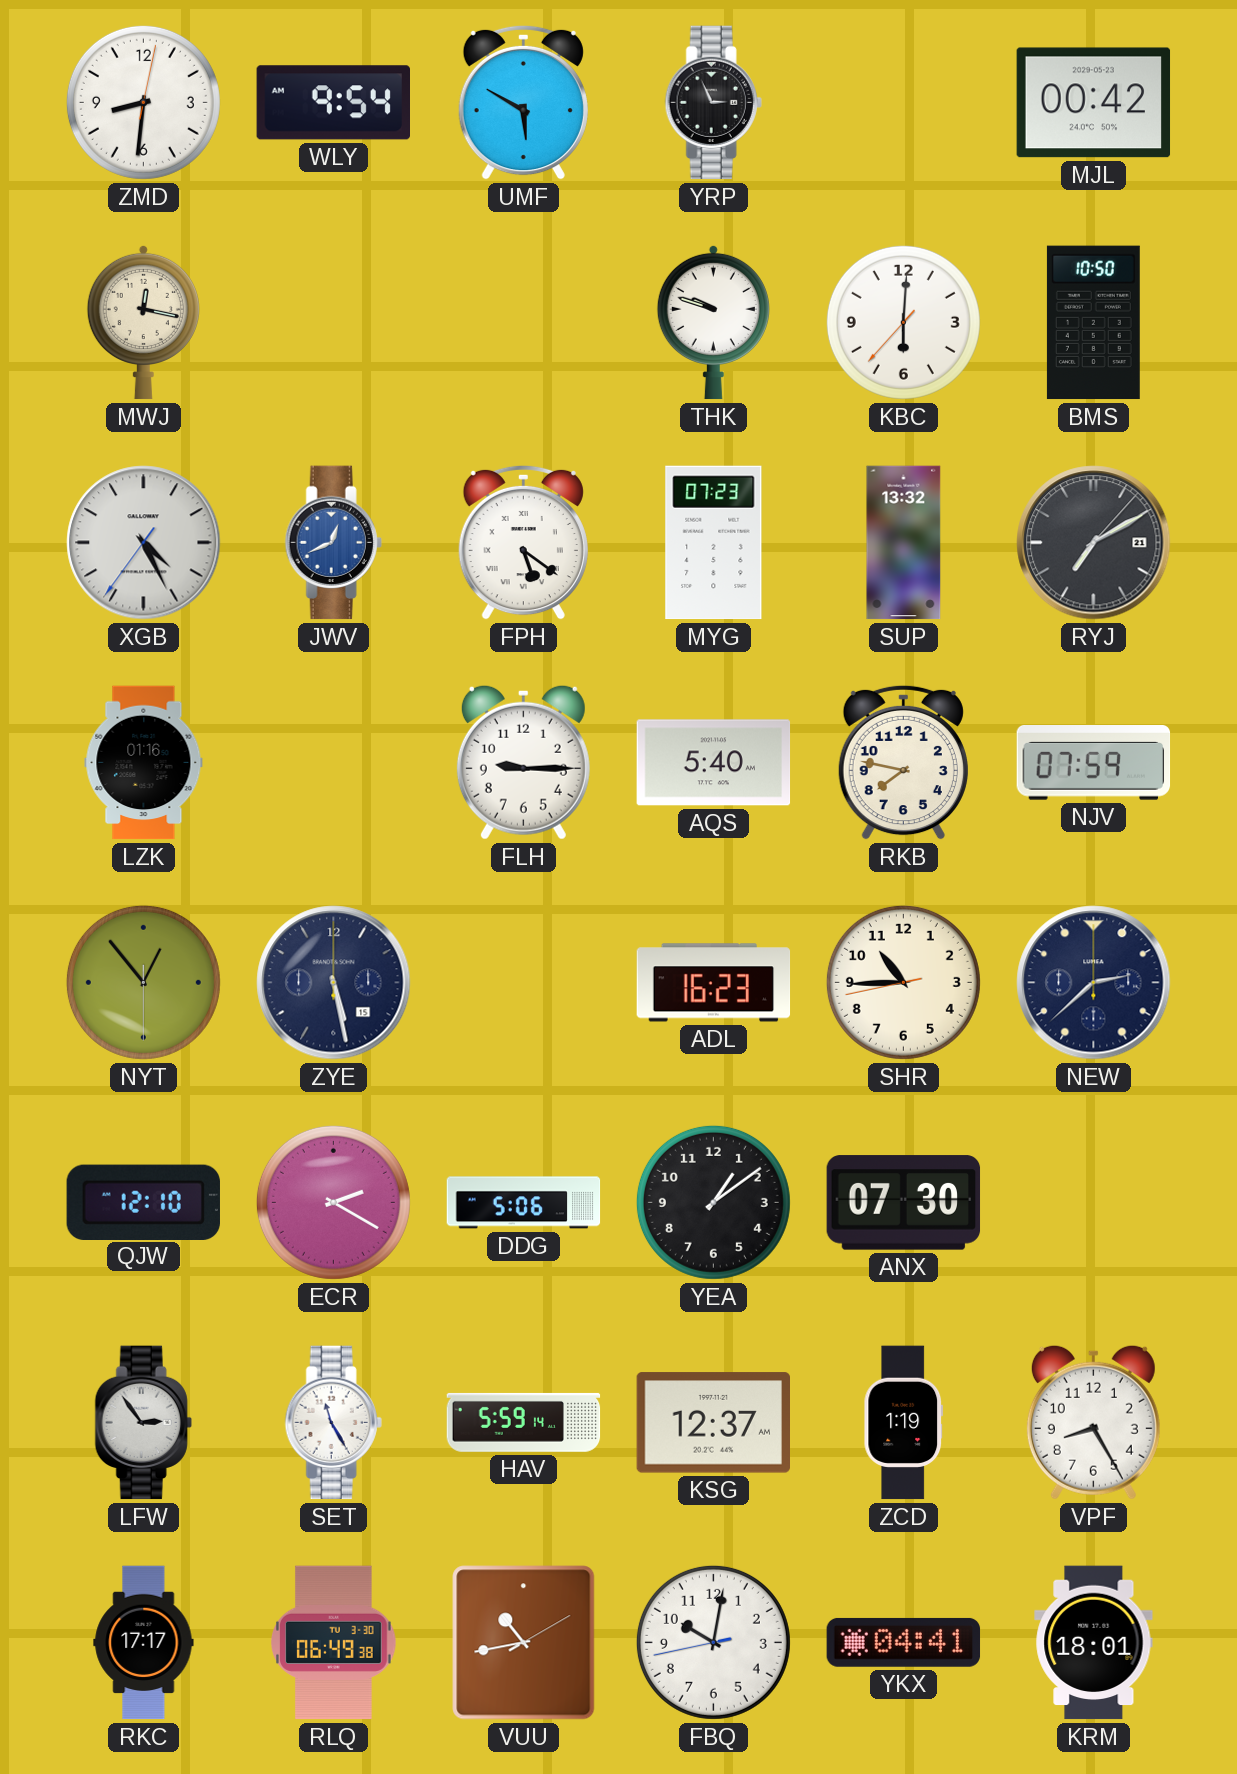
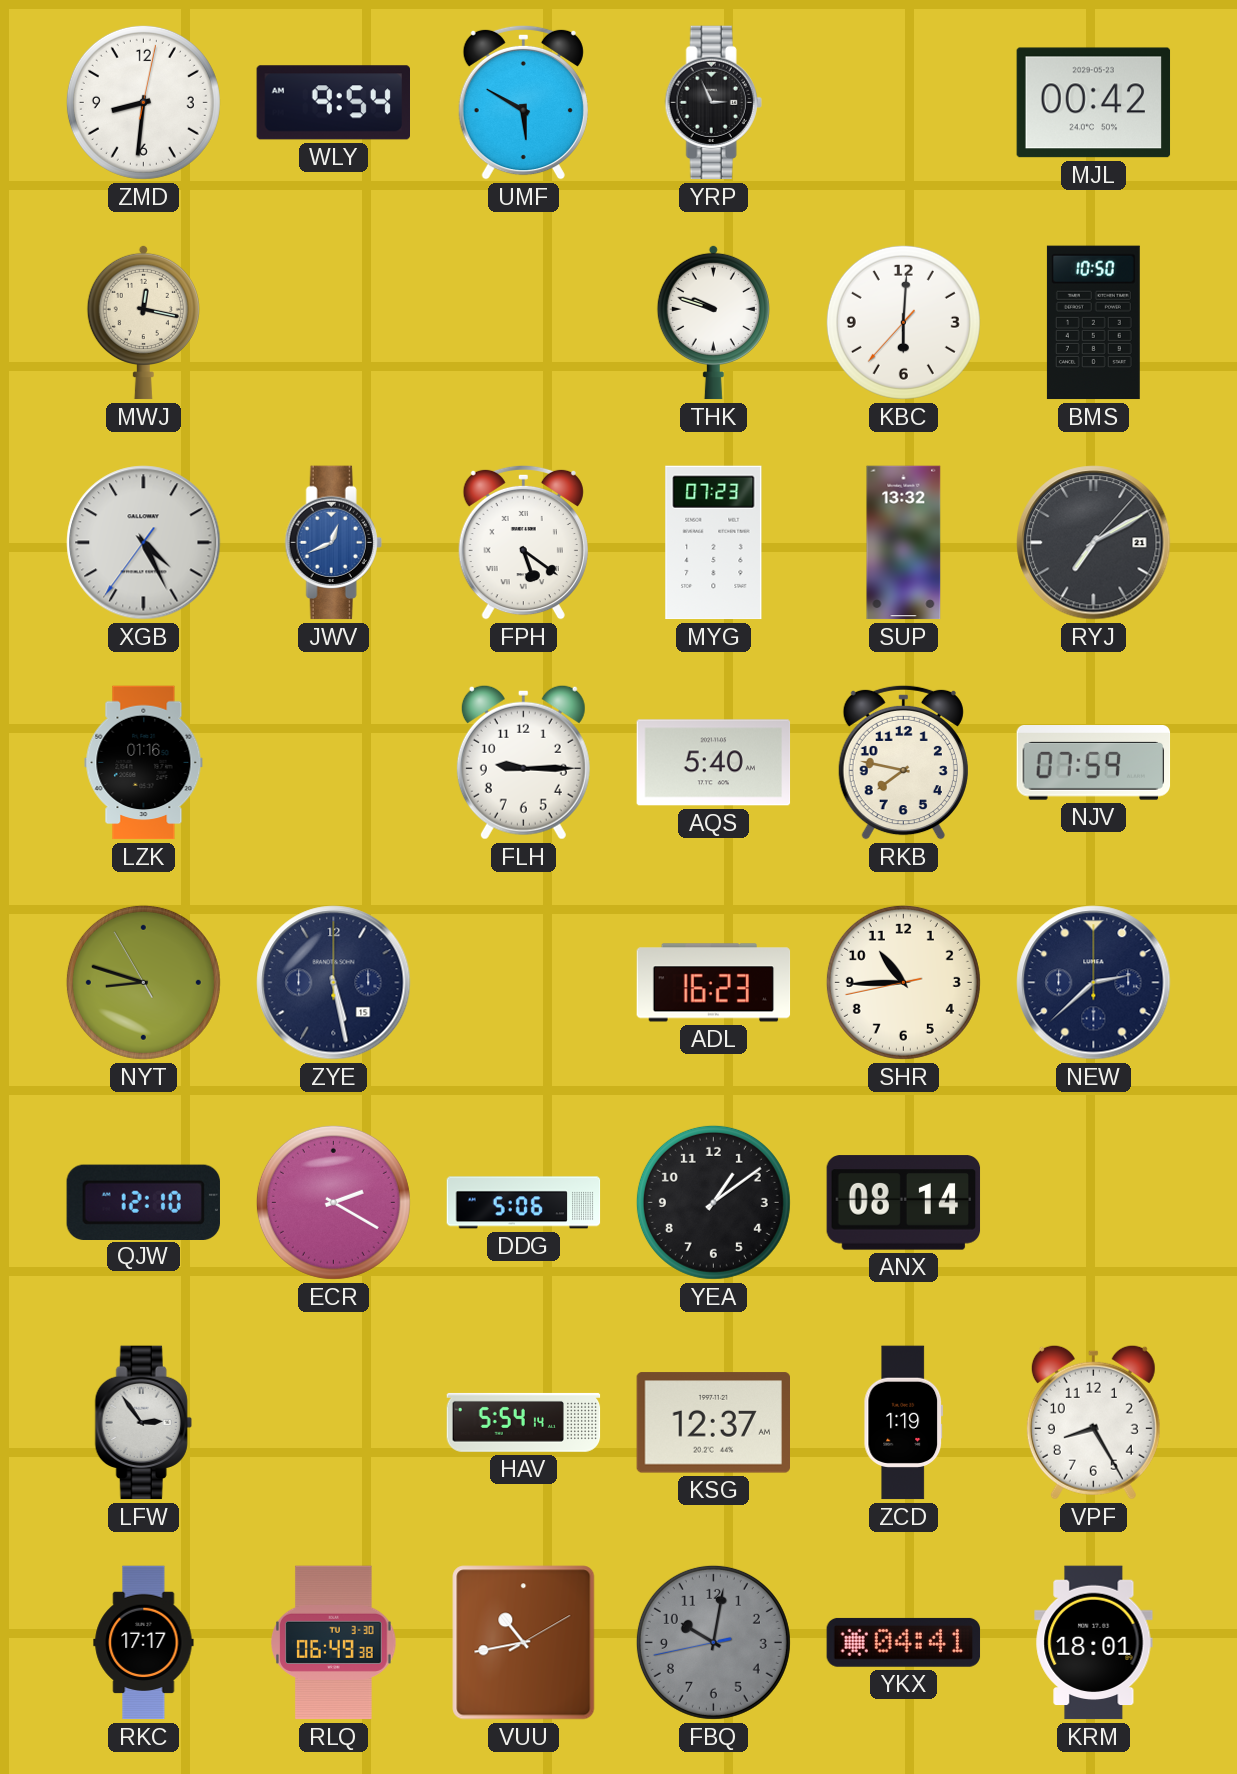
NYT: 12:53 -> 8:47 (143, 982)
ANX: 07:30 -> 08:14 (904, 1203)
SET: 11:25 -> none (333, 1423)
HAV: 5:59 -> 5:54 (524, 1422)
FBQ dial: white -> grey (713, 1642)
